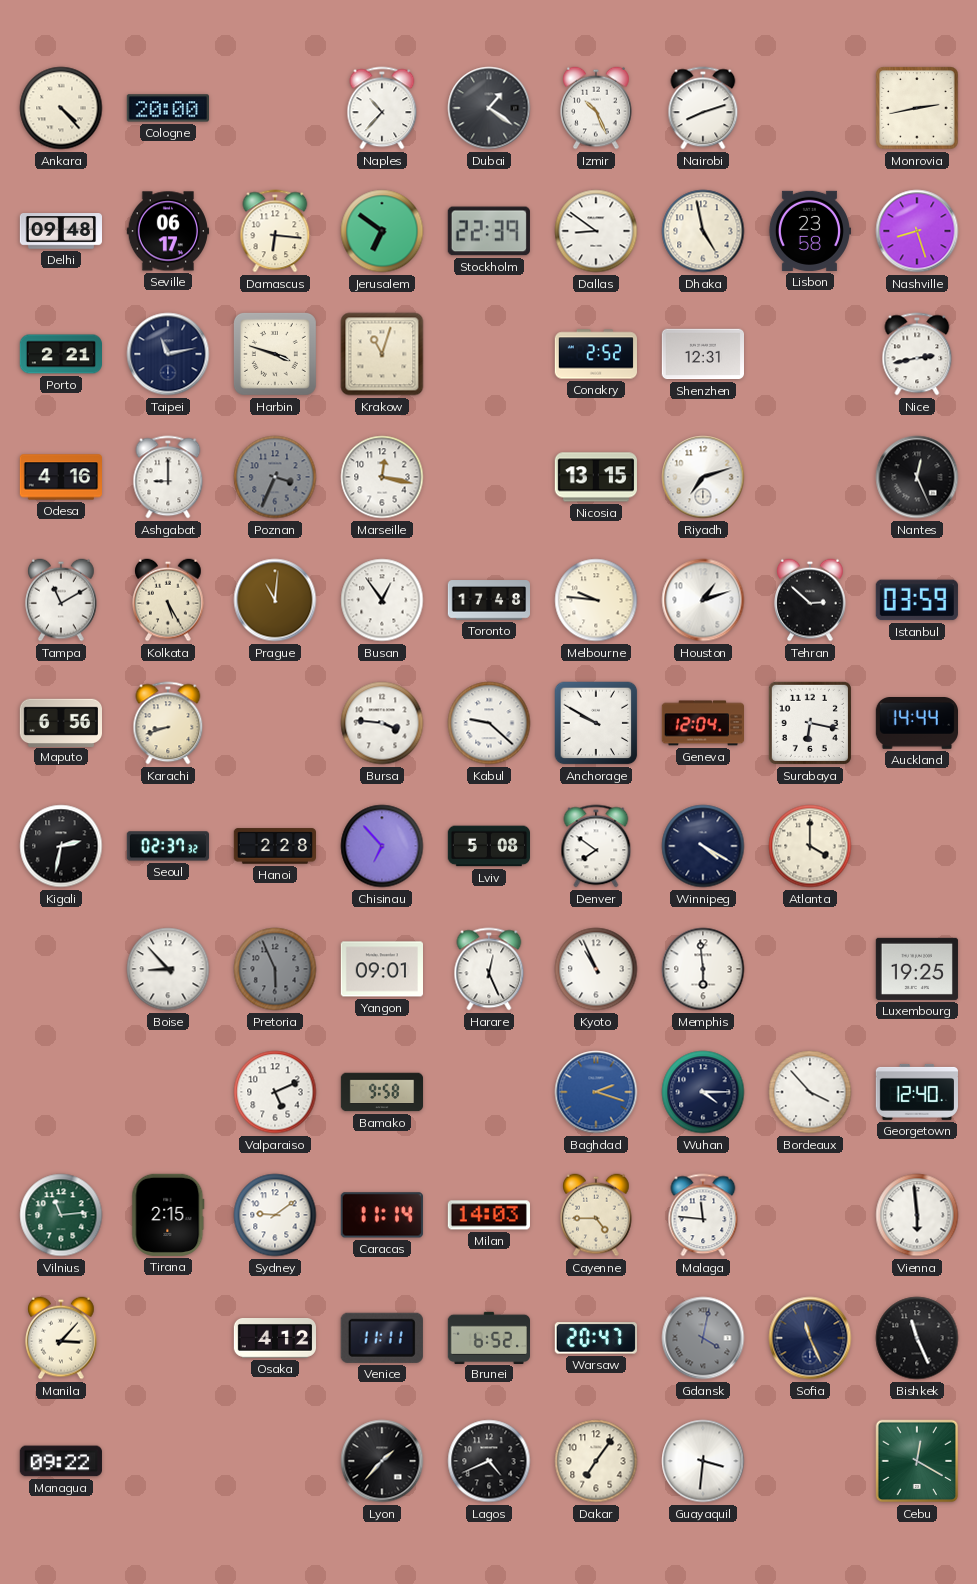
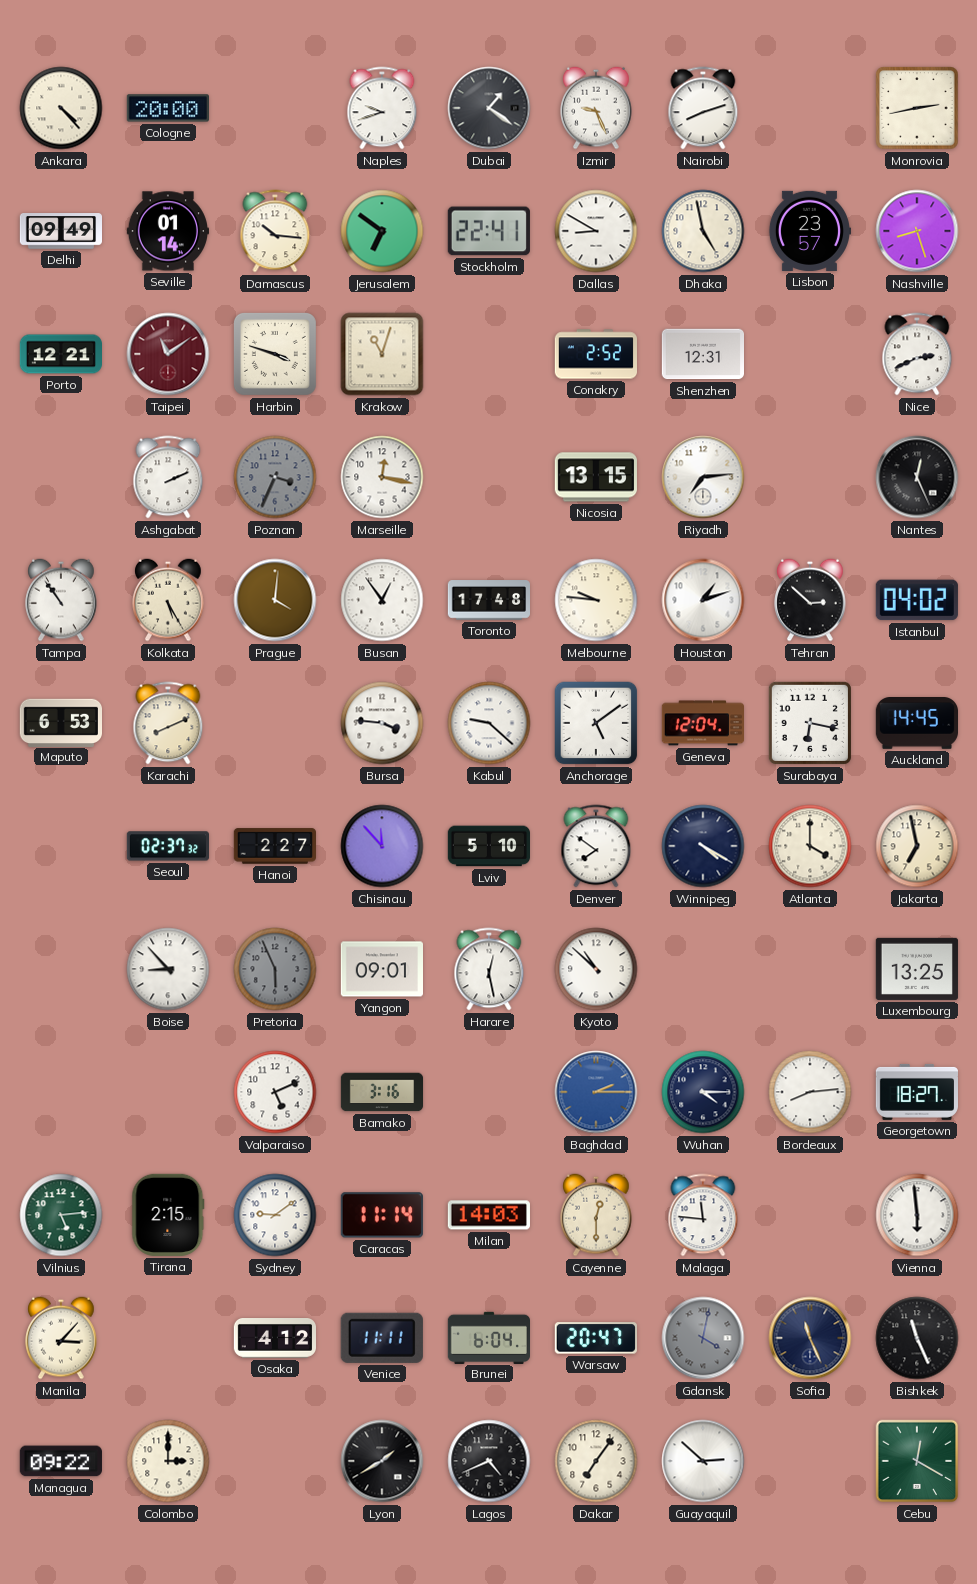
Naples: 10:37 -> 9:42 (382, 108)
Izmir: 10:26 -> 9:26 (596, 108)
Delhi: 09:48 -> 09:49 (60, 231)
Seville: 06:17 -> 01:14 (167, 231)
Damascus: 6:16 -> 10:16 (275, 231)
Stockholm: 22:39 -> 22:41 (489, 231)
Dallas: 8:51 -> 8:50 (596, 231)
Lisbon: 23:58 -> 23:57 (809, 231)
Porto: 2:21 -> 12:21 (60, 354)
Taipei: 11:13 -> 11:09 (168, 354)
Taipei dial: navy -> burgundy (168, 354)
Nice: 2:43 -> 2:41 (917, 354)
Odesa: 4:16 -> none (60, 477)
Ashgabat: 9:00 -> 2:11 (168, 477)
Riyadh: 7:12 -> 7:14 (703, 477)
Tampa: 11:10 -> 10:54 (61, 600)
Prague: 11:01 -> 4:01 (275, 600)
Istanbul: 03:59 -> 04:02 (917, 600)
Maputo: 6:56 -> 6:53 (60, 722)
Karachi: 8:42 -> 8:11 (168, 723)
Anchorage: 9:50 -> 5:09 (596, 723)
Auckland: 14:44 -> 14:45 (916, 724)
Kigali: 2:32 -> none (61, 846)
Hanoi: 2:28 -> 2:27 (274, 846)
Chisinau: 6:53 -> 11:53 (382, 846)
Lviv: 5:08 -> 5:10 (488, 846)
Jakarta: none -> 6:58 (917, 846)
Harare: 12:26 -> 12:28 (489, 969)
Kyoto: 10:56 -> 10:52 (596, 969)
Memphis: 5:59 -> none (703, 969)
Luxembourg: 19:25 -> 13:25 (917, 969)
Bamako: 9:58 -> 3:16 (382, 1092)
Baghdad: 2:18 -> 2:15 (596, 1092)
Bordeaux: 3:53 -> 8:14 (810, 1092)
Georgetown: 12:40 -> 18:27 (916, 1092)
Vilnius: 11:14 -> 5:14 (61, 1215)
Cayenne: 4:45 -> 12:30 (596, 1215)
Brunei: 6:52 -> 6:04 (488, 1337)
Colombo: none -> 3:00 (168, 1461)
Lyon: 1:37 -> 1:40 (382, 1461)
Guayaquil: 3:31 -> 2:52 (703, 1461)
